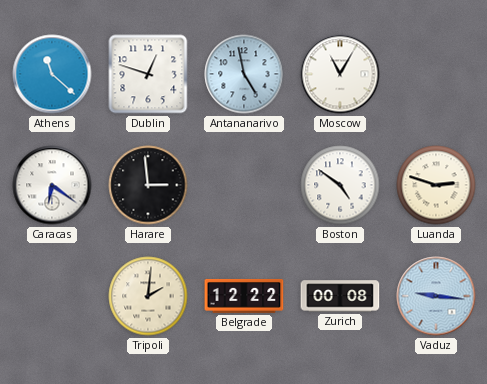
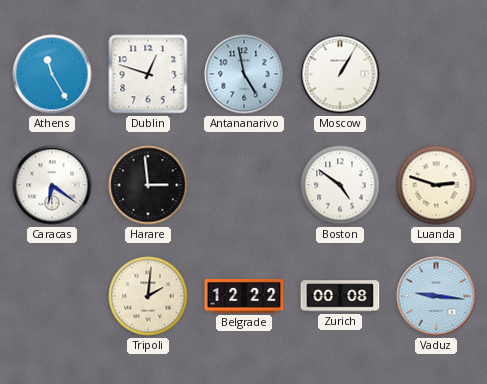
Athens: 11:22 -> 11:25 (52, 74)
Moscow: 11:05 -> 1:05 (340, 74)
